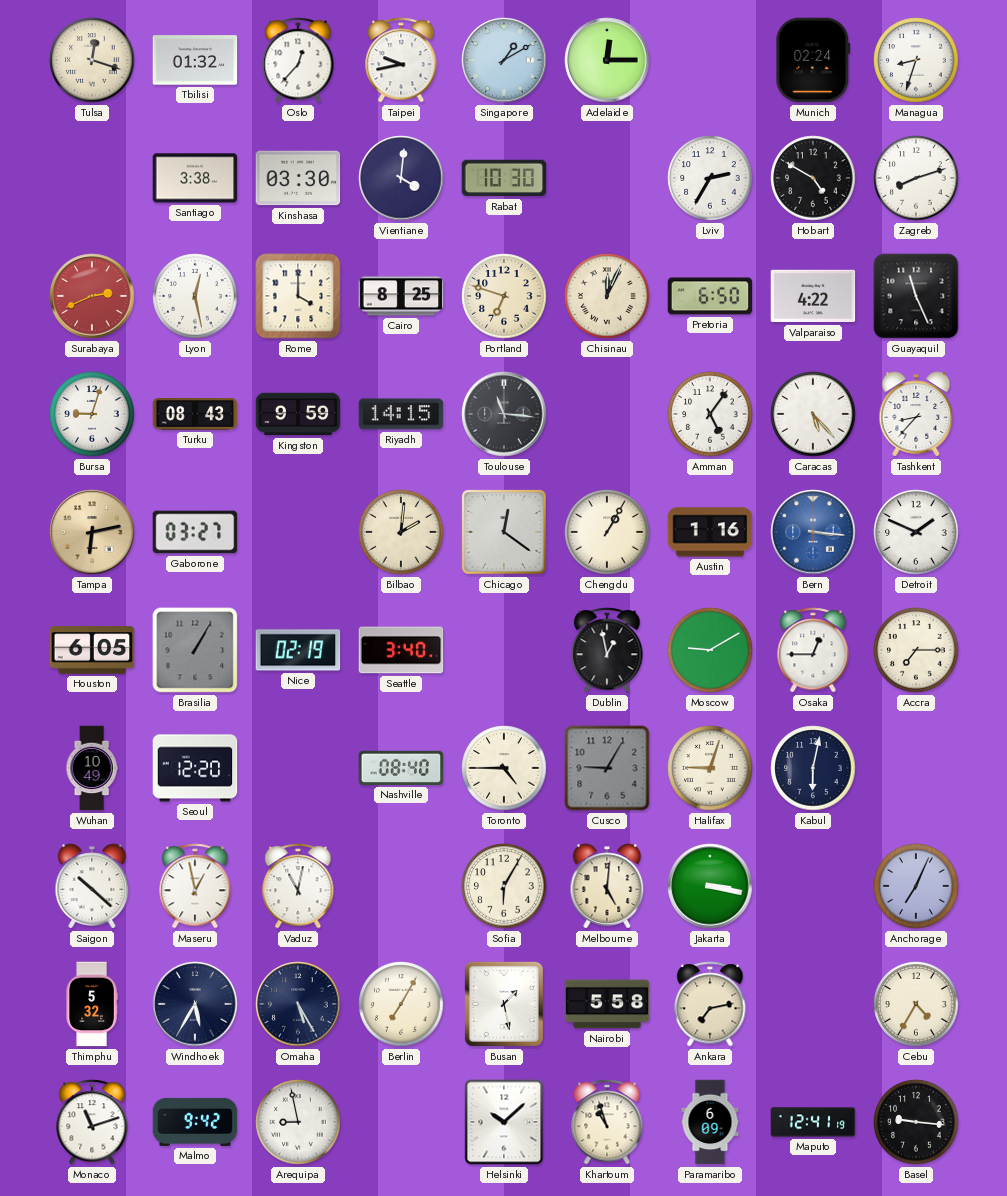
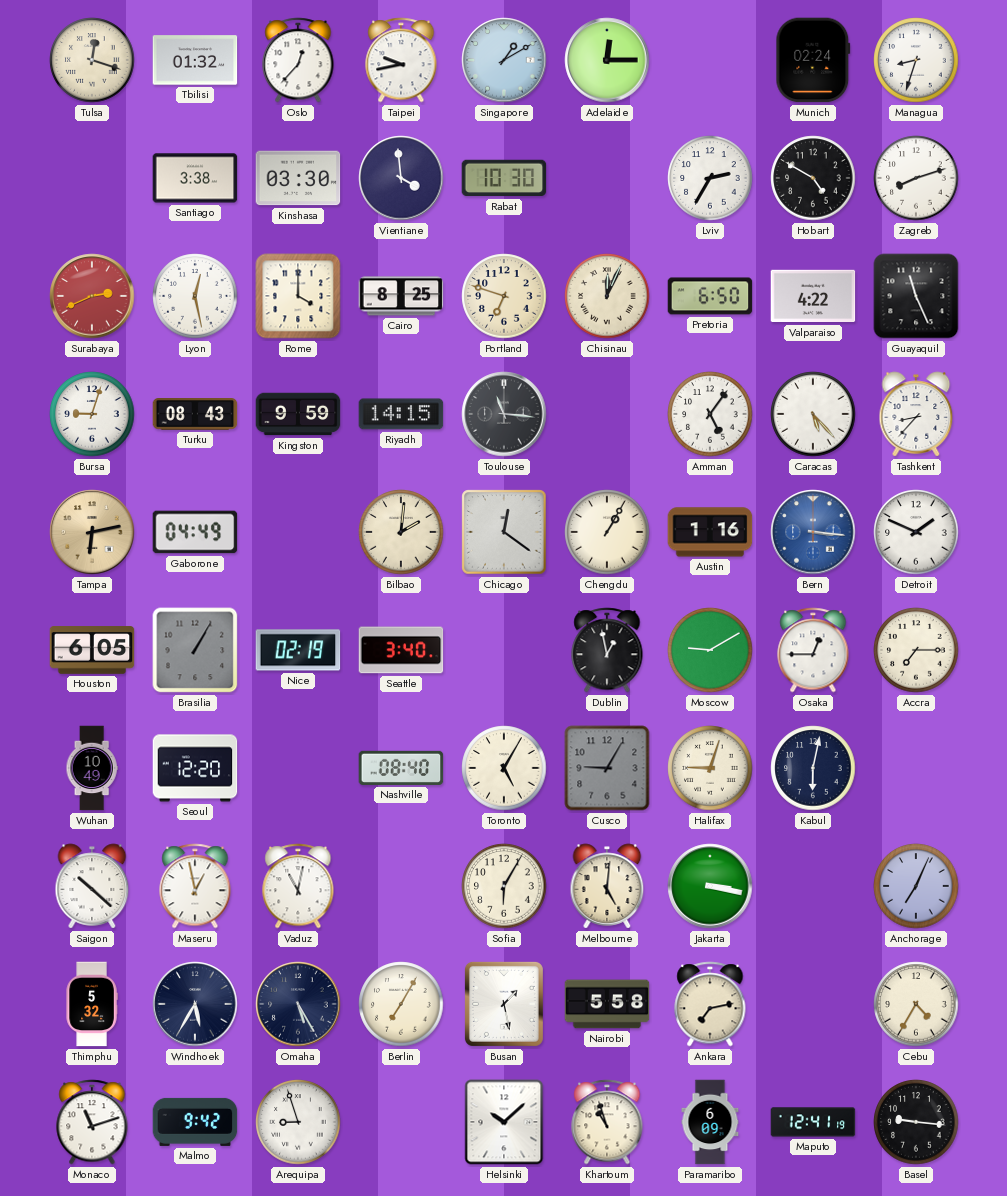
Vientiane: 4:01 -> 3:59 (401, 178)
Gaborone: 03:27 -> 04:49 (195, 532)
Toronto: 4:45 -> 5:05 (504, 768)
Arequipa: 8:58 -> 8:57 (298, 1122)
